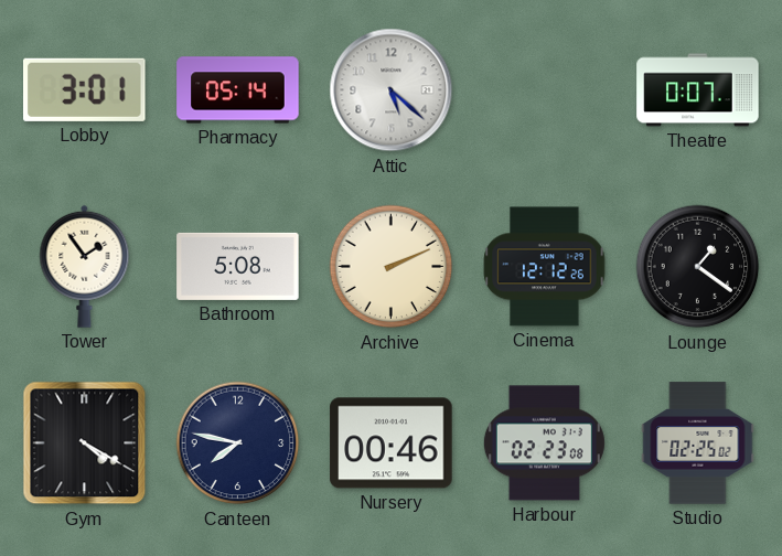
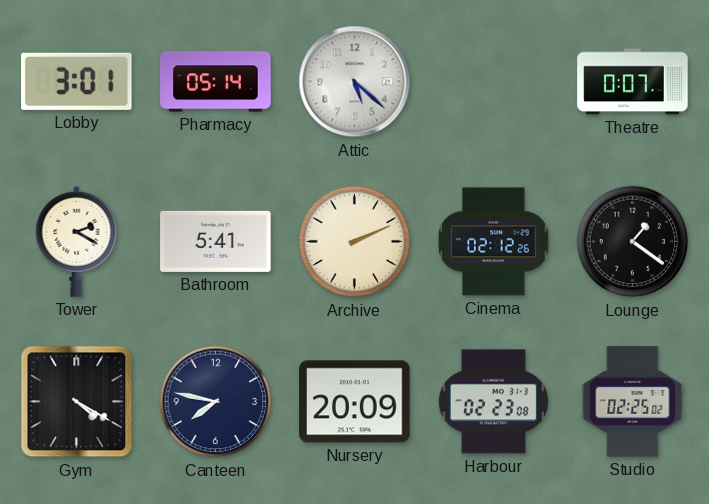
Tower: 1:54 -> 2:20 (77, 241)
Bathroom: 5:08 -> 5:41 (216, 241)
Cinema: 12:12 -> 02:12 (494, 242)
Nursery: 00:46 -> 20:09 (355, 402)
